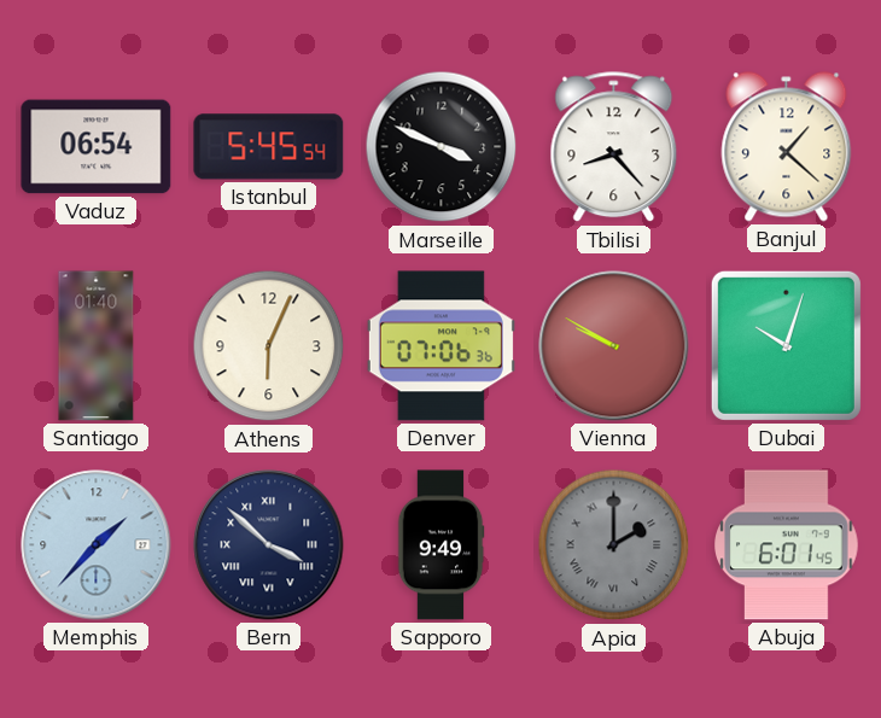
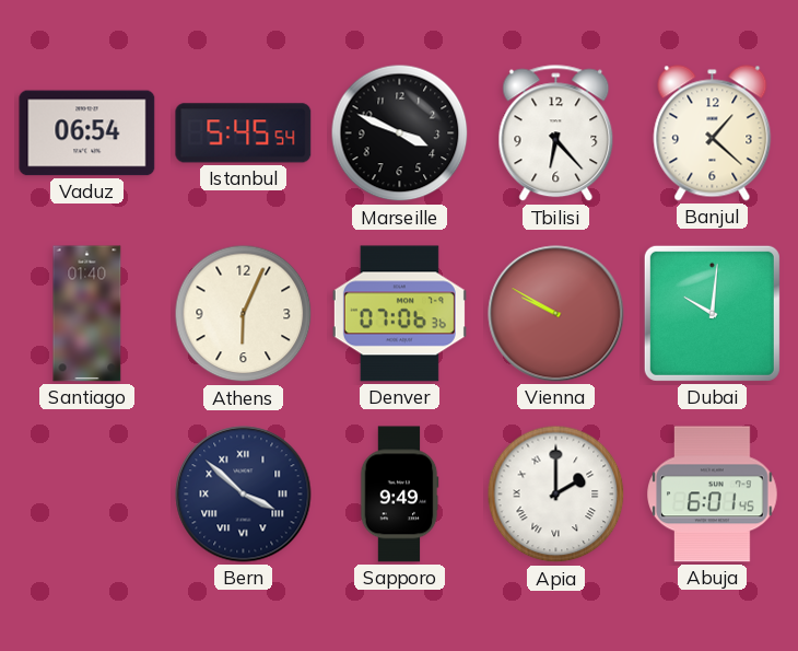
Tbilisi: 8:23 -> 6:23 (556, 133)
Dubai: 10:03 -> 10:01 (712, 313)
Memphis: 1:37 -> none (97, 545)
Apia dial: grey -> white (556, 495)
